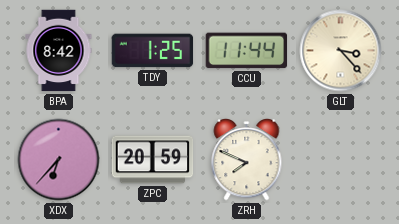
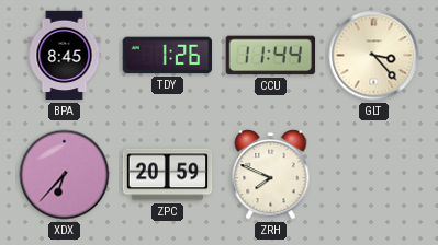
BPA: 8:42 -> 8:45 (65, 56)
TDY: 1:25 -> 1:26 (168, 56)
